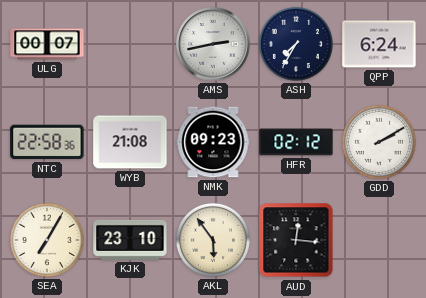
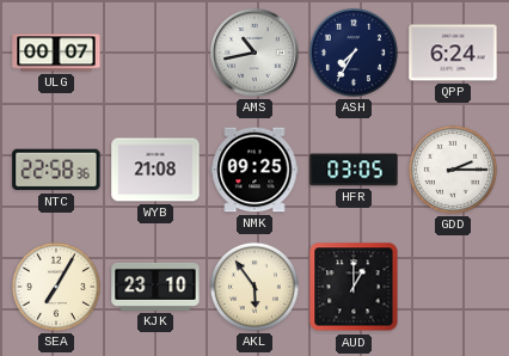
AMS: 2:43 -> 10:43 (254, 53)
NMK: 09:23 -> 09:25 (254, 170)
HFR: 02:12 -> 03:05 (354, 170)
GDD: 2:10 -> 2:15 (453, 170)
AUD: 12:16 -> 1:00 (354, 287)
